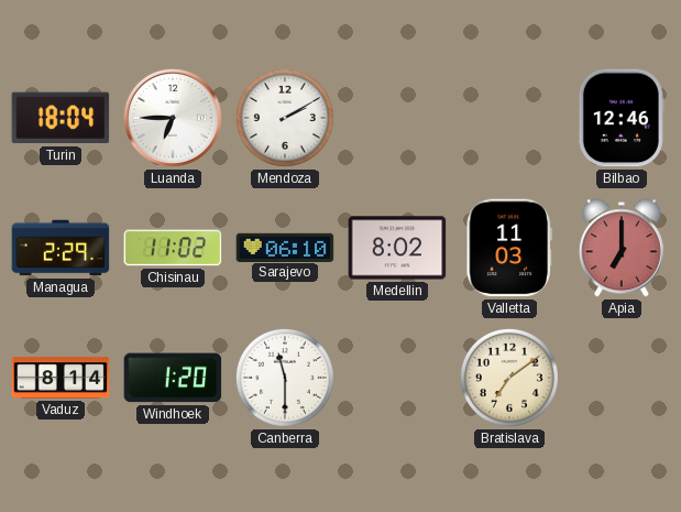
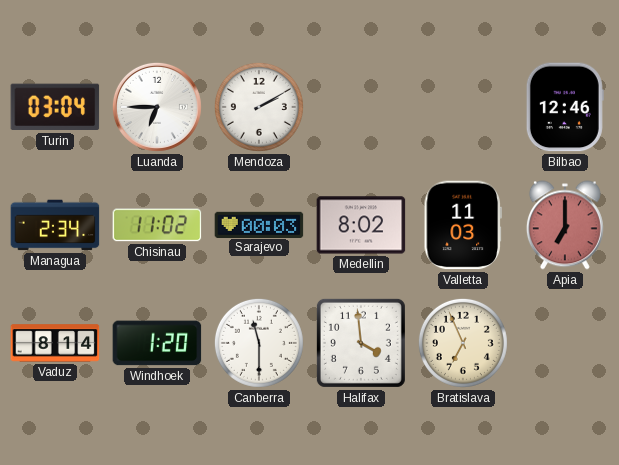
Turin: 18:04 -> 03:04 (55, 107)
Managua: 2:29 -> 2:34 (55, 225)
Sarajevo: 06:10 -> 00:03 (259, 224)
Halifax: none -> 3:59 (361, 343)
Bratislava: 7:09 -> 6:56 (463, 343)
